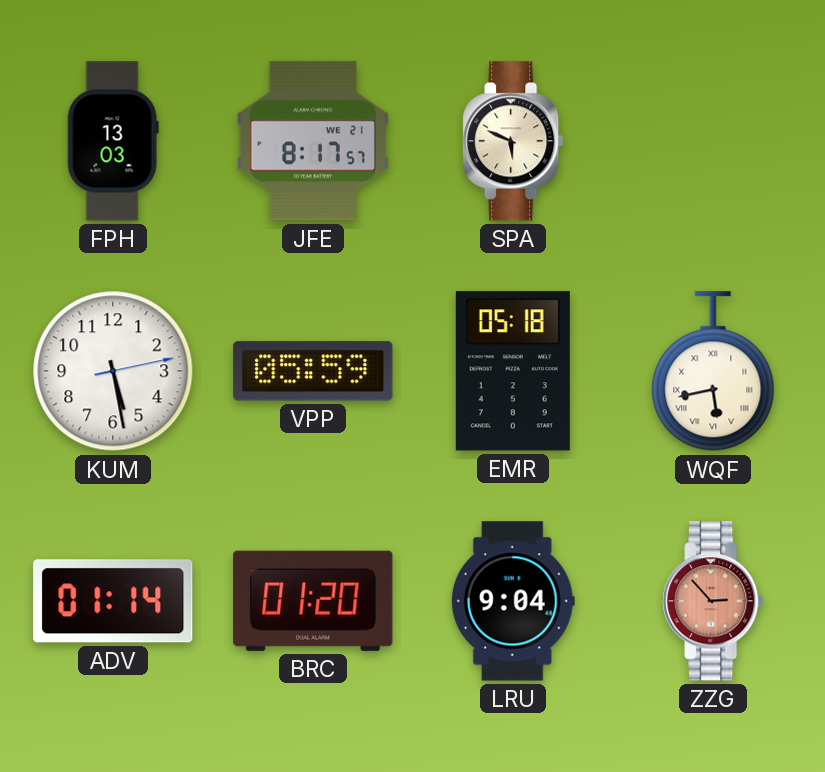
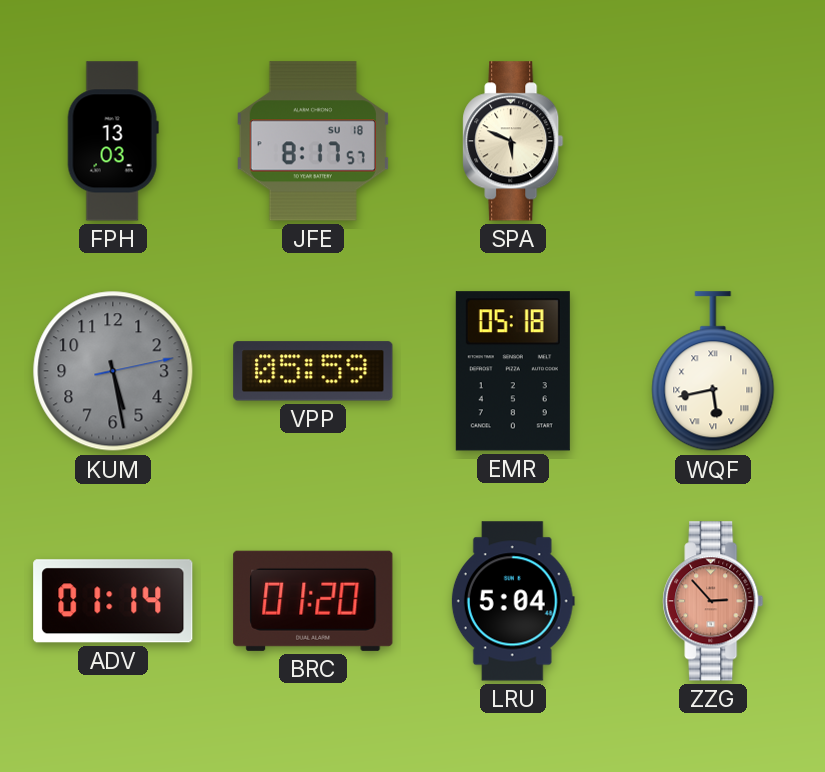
JFE date: WE 21 -> SU 18 (313, 141)
KUM dial: white -> grey (113, 371)
LRU: 9:04 -> 5:04 (513, 601)
